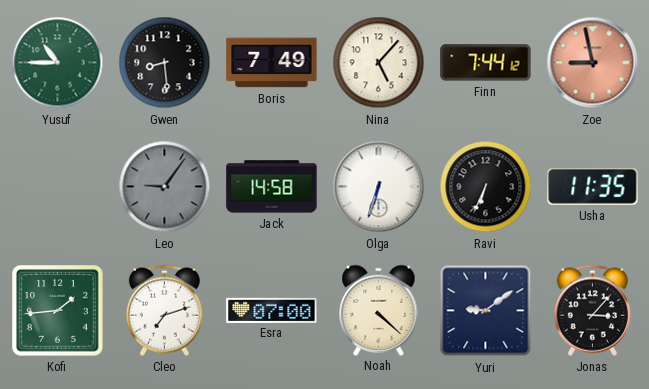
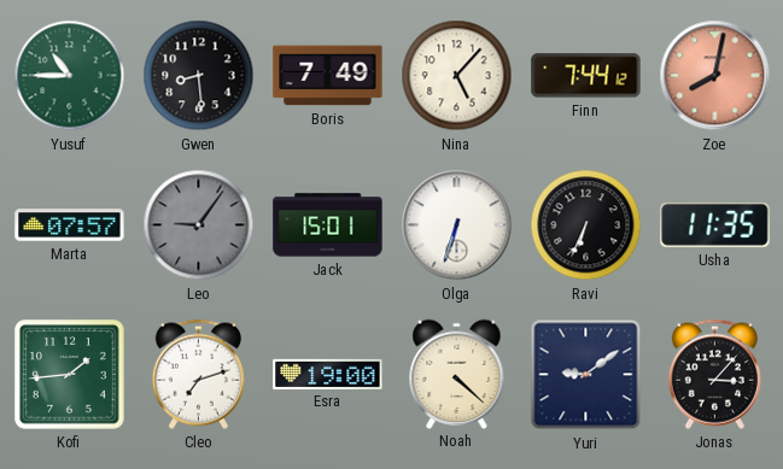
Zoe: 8:58 -> 8:02 (715, 76)
Marta: none -> 07:57 (70, 225)
Jack: 14:58 -> 15:01 (328, 225)
Esra: 07:00 -> 19:00 (328, 374)
